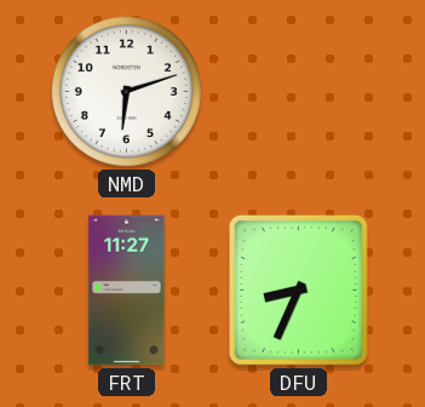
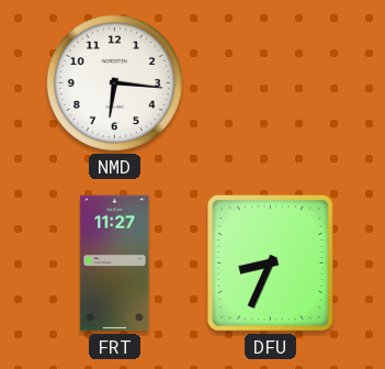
NMD: 6:12 -> 6:16 (114, 82)
